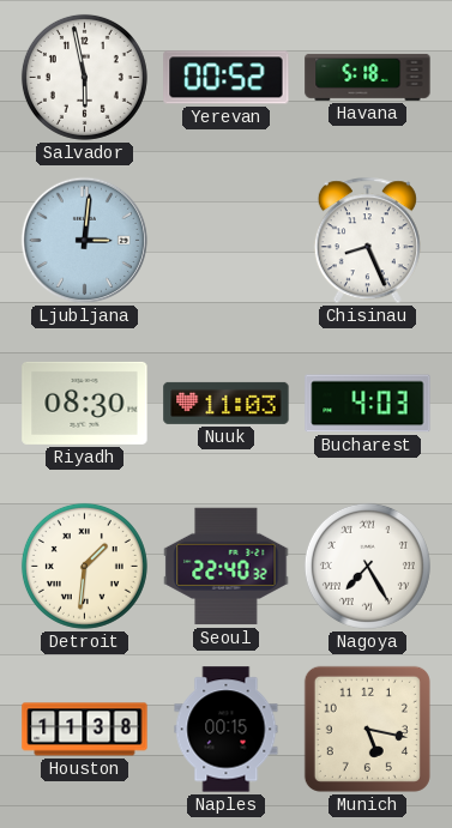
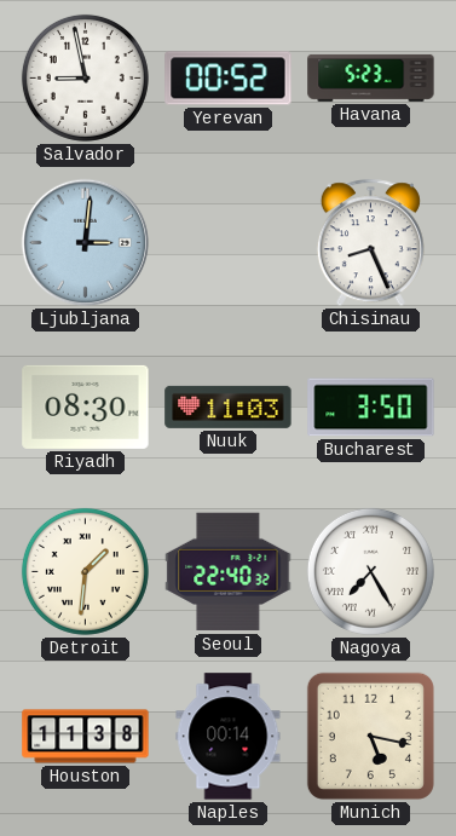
Salvador: 5:58 -> 8:58 (85, 77)
Havana: 5:18 -> 5:23 (371, 77)
Bucharest: 4:03 -> 3:50 (371, 408)
Naples: 00:15 -> 00:14 (229, 737)
